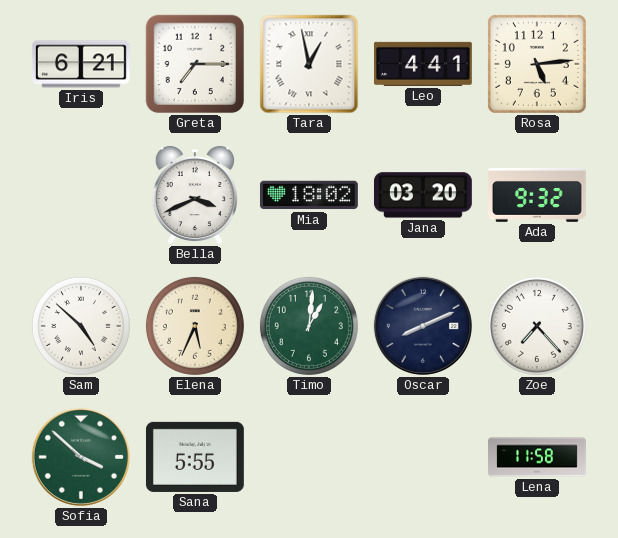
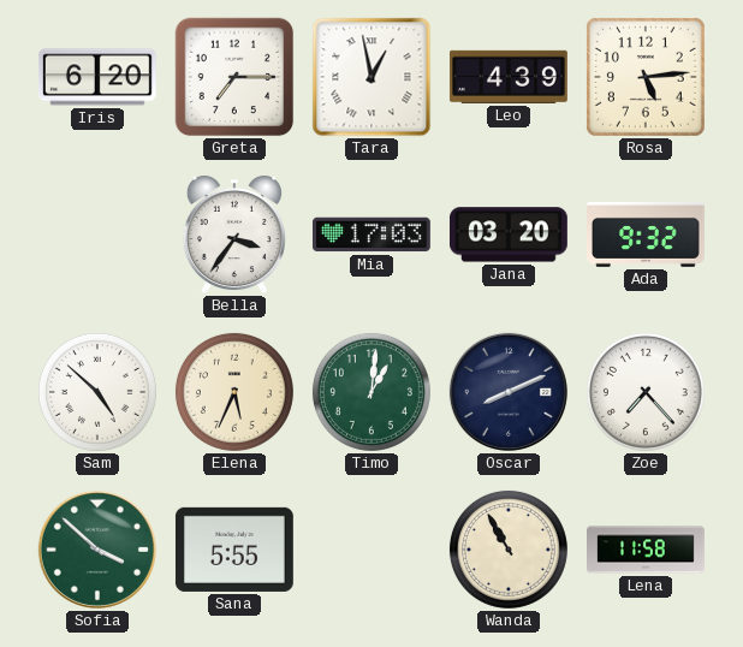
Iris: 6:21 -> 6:20 (97, 77)
Leo: 4:41 -> 4:39 (509, 77)
Bella: 3:41 -> 3:36 (234, 235)
Mia: 18:02 -> 17:03 (371, 235)
Wanda: none -> 10:55 (509, 550)
